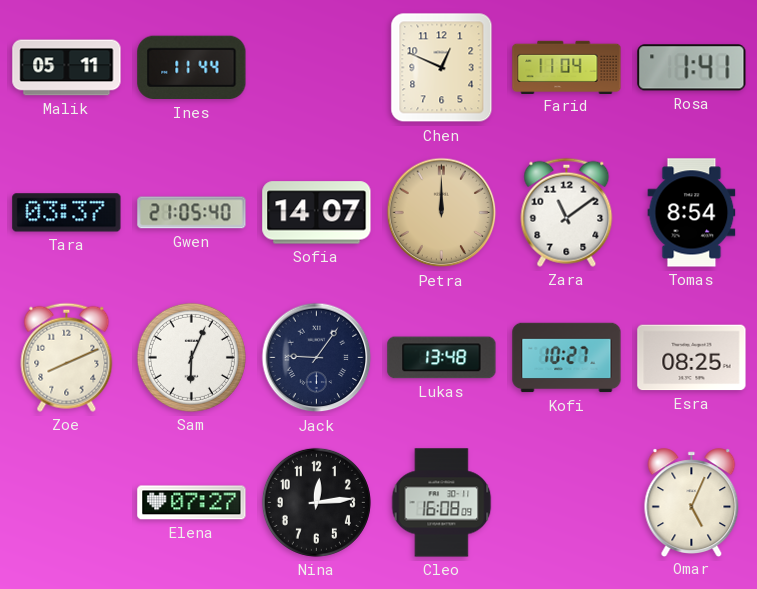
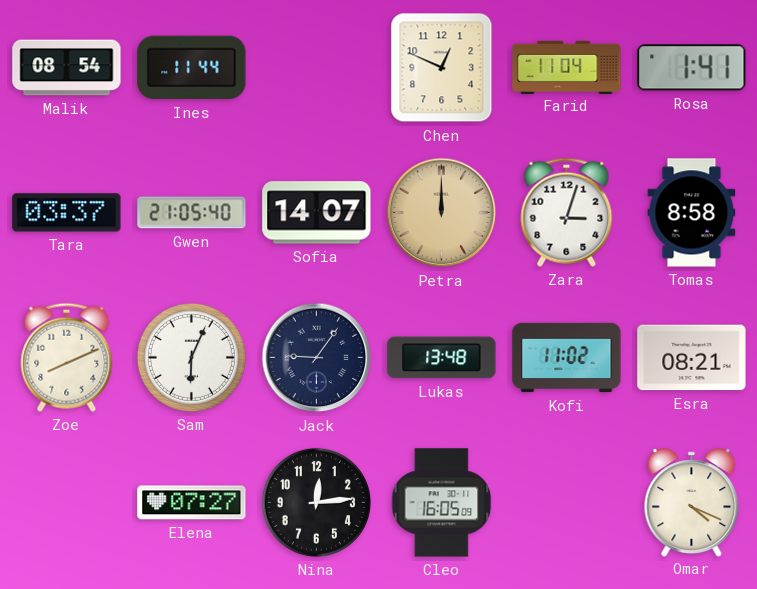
Malik: 05:11 -> 08:54 (67, 68)
Zara: 11:09 -> 3:03 (567, 212)
Tomas: 8:54 -> 8:58 (692, 213)
Kofi: 10:27 -> 11:02 (567, 358)
Esra: 08:25 -> 08:21 (692, 358)
Cleo: 16:08 -> 16:05 (442, 503)
Omar: 5:04 -> 4:19 (692, 502)
